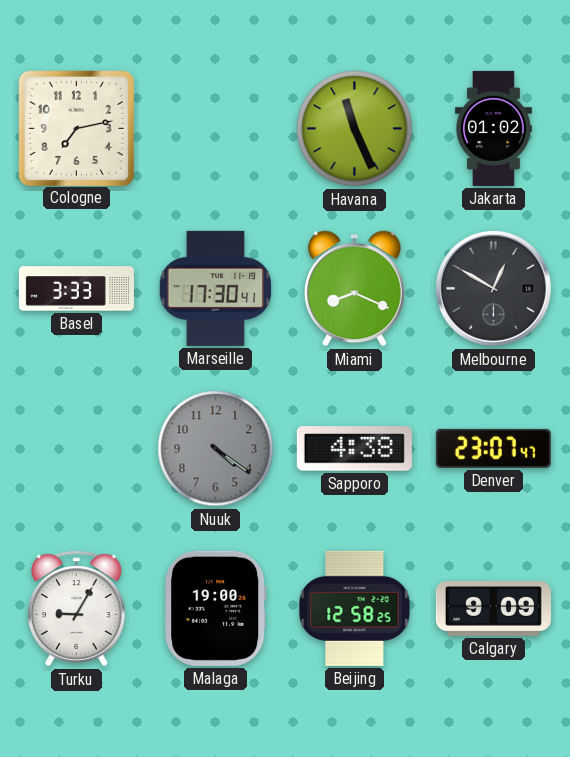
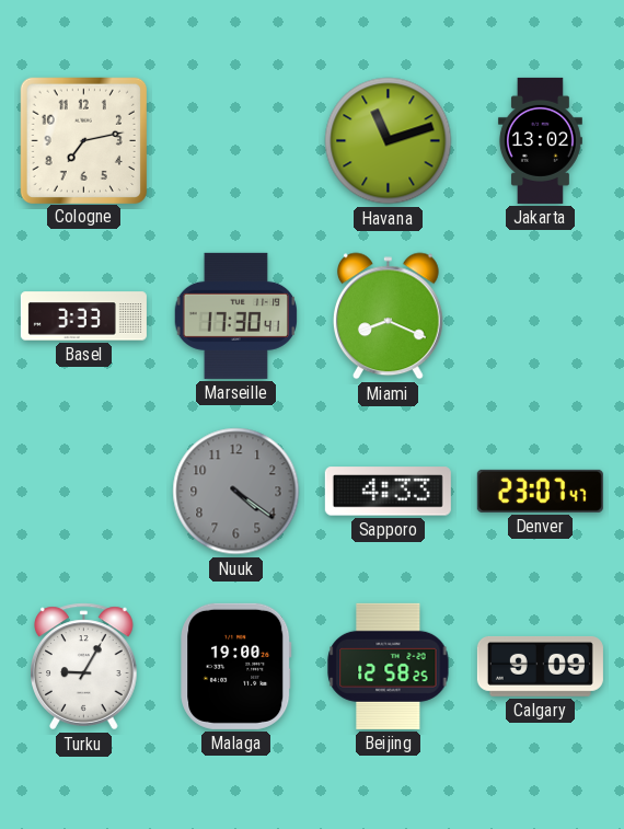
Havana: 11:26 -> 11:12 (389, 141)
Jakarta: 01:02 -> 13:02 (540, 140)
Melbourne: 12:50 -> none (493, 288)
Sapporo: 4:38 -> 4:33 (388, 492)
